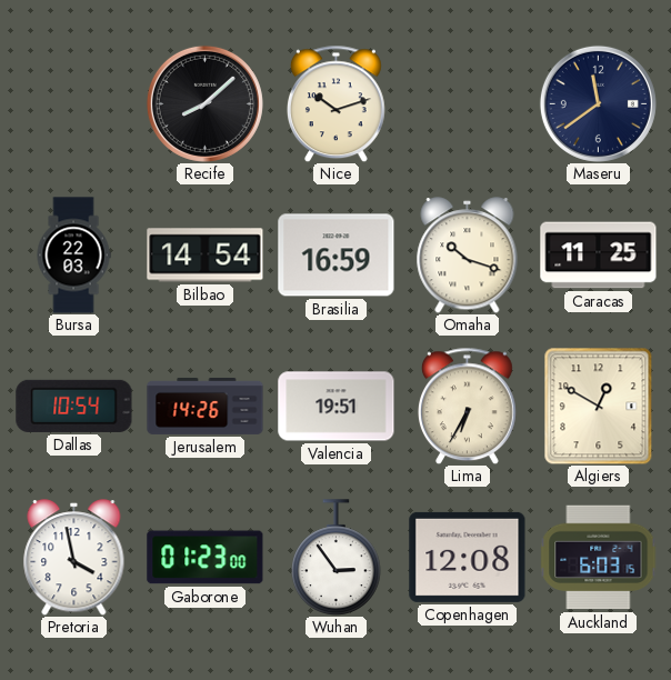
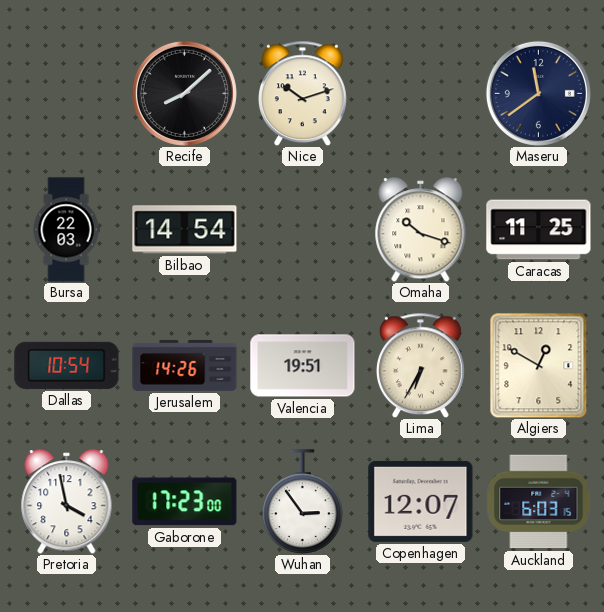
Brasilia: 16:59 -> none (337, 256)
Gaborone: 01:23 -> 17:23 (185, 502)
Copenhagen: 12:08 -> 12:07 (421, 501)
